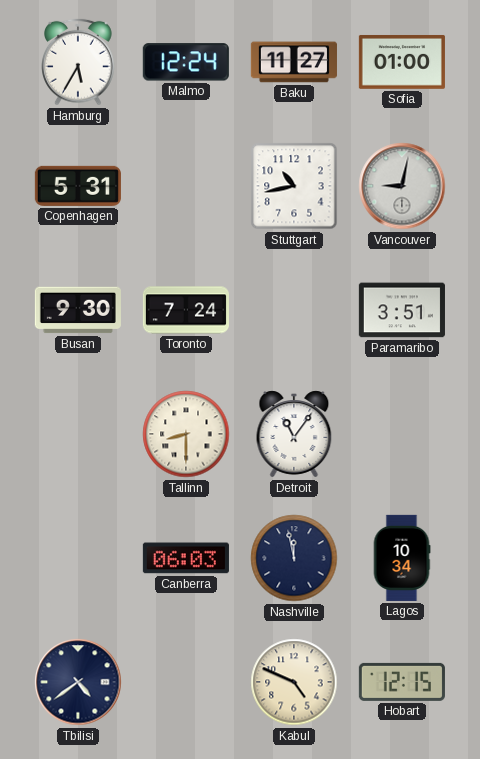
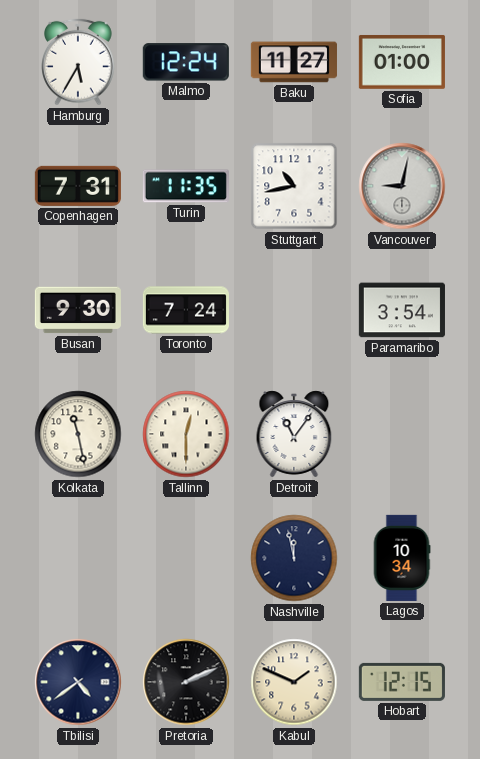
Copenhagen: 5:31 -> 7:31 (78, 186)
Turin: none -> 11:35 (186, 186)
Paramaribo: 3:51 -> 3:54 (402, 310)
Kolkata: none -> 11:28 (78, 434)
Tallinn: 8:30 -> 12:30 (186, 434)
Canberra: 06:03 -> none (186, 558)
Pretoria: none -> 2:11 (186, 682)
Kabul: 4:49 -> 1:49 (294, 682)
